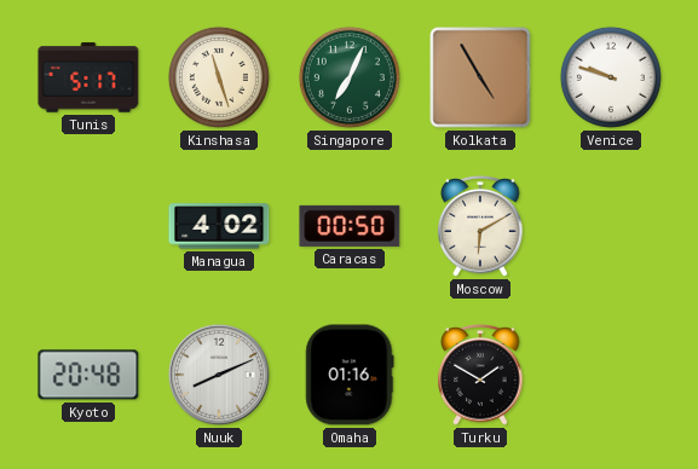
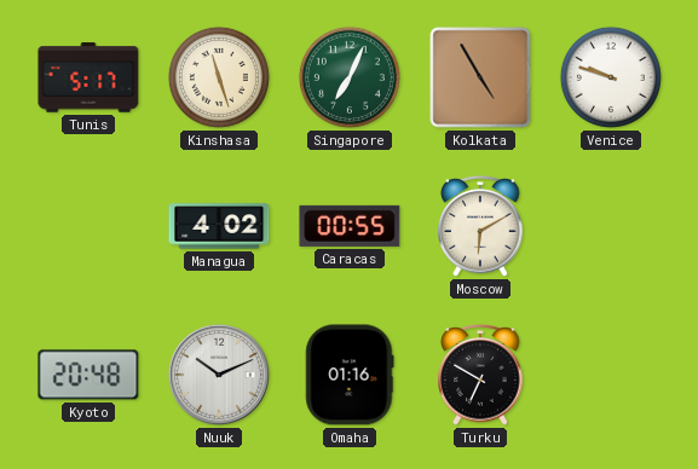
Caracas: 00:50 -> 00:55 (350, 226)
Nuuk: 8:11 -> 10:11 (219, 375)
Turku: 1:50 -> 6:50 (480, 375)
